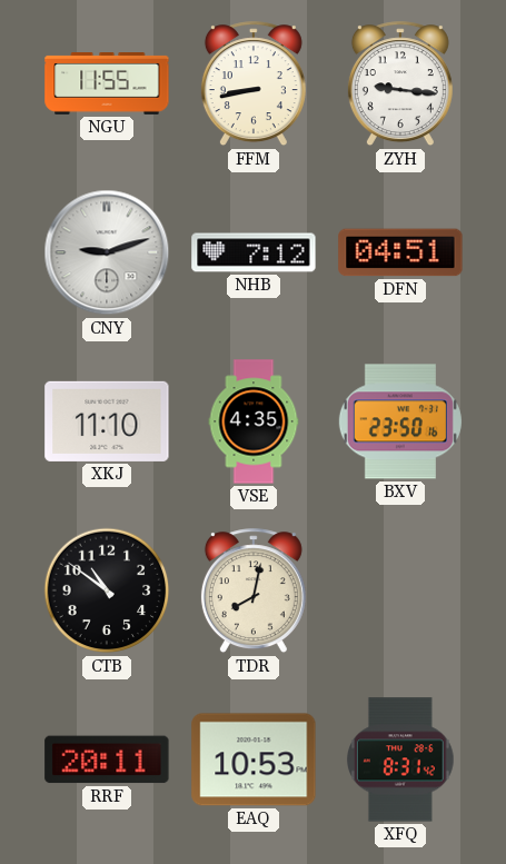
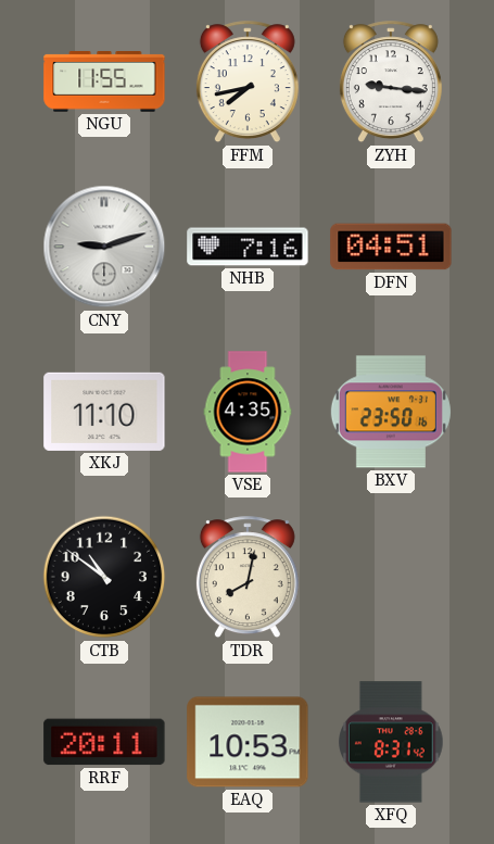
FFM: 8:43 -> 7:43 (248, 83)
NHB: 7:12 -> 7:16 (248, 247)
